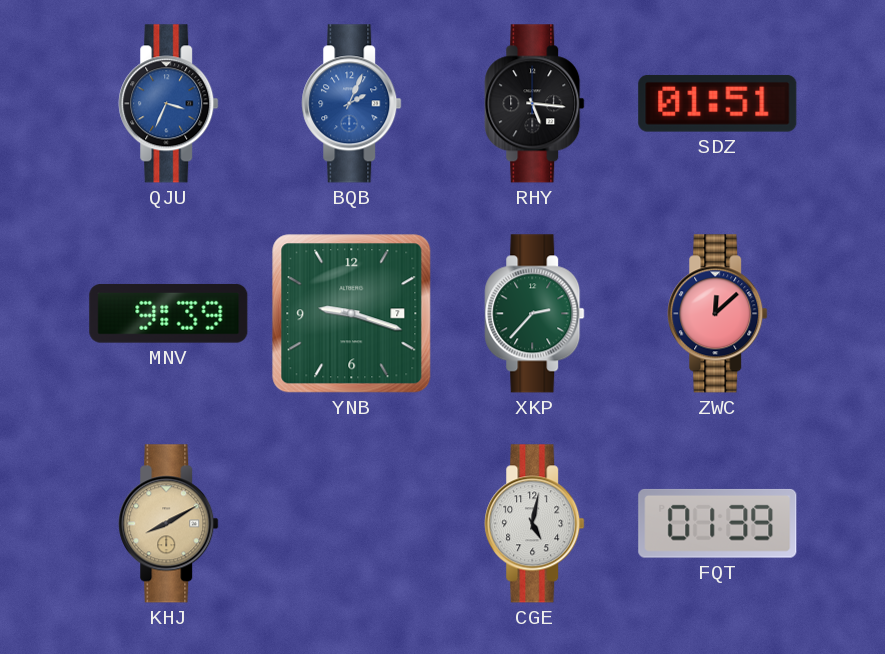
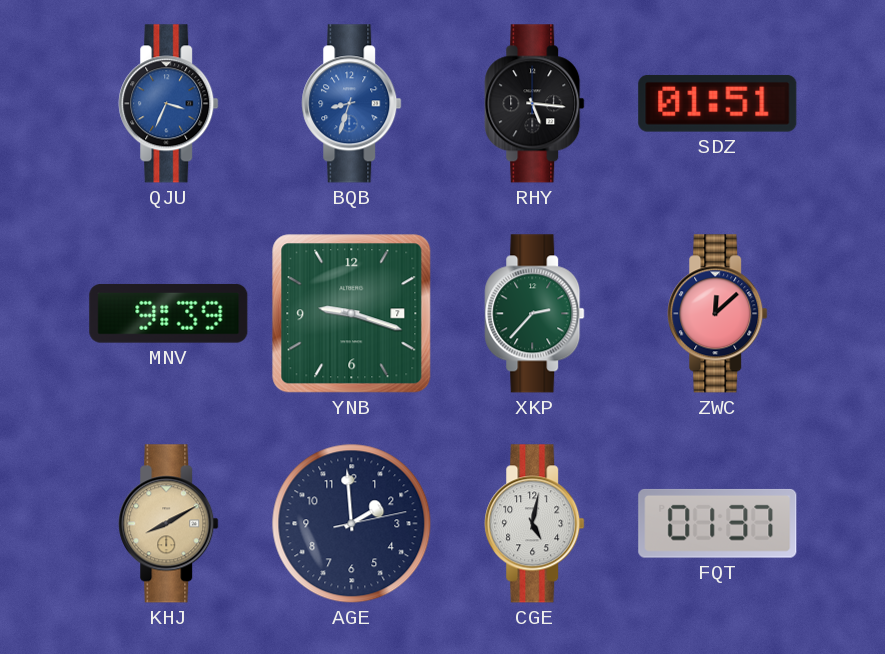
BQB: 2:04 -> 8:33 (352, 104)
AGE: none -> 1:59 (352, 524)
FQT: 01:39 -> 01:37 (718, 523)
